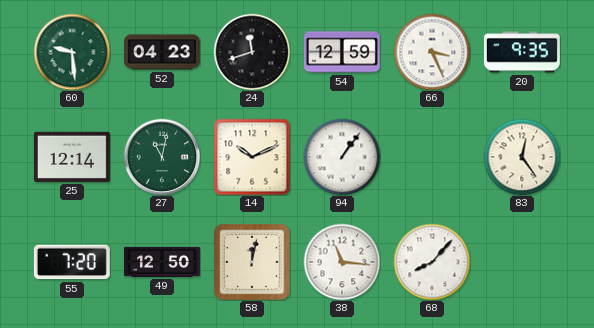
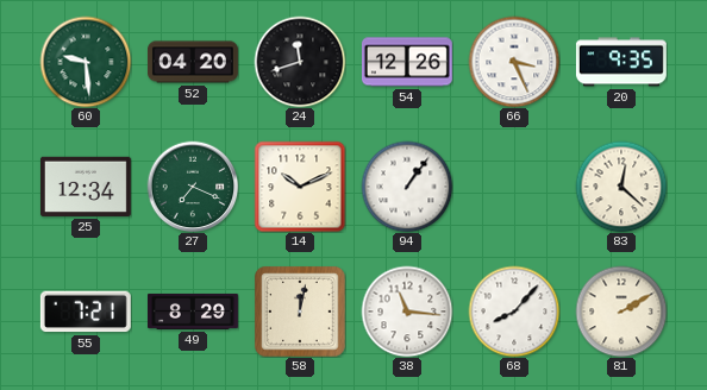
52: 04:23 -> 04:20 (194, 62)
54: 12:59 -> 12:26 (407, 62)
25: 12:14 -> 12:34 (86, 187)
27: 11:02 -> 7:19 (193, 187)
83: 12:24 -> 12:22 (621, 187)
55: 7:20 -> 7:21 (86, 312)
49: 12:50 -> 8:29 (194, 312)
81: none -> 2:10 (621, 312)
